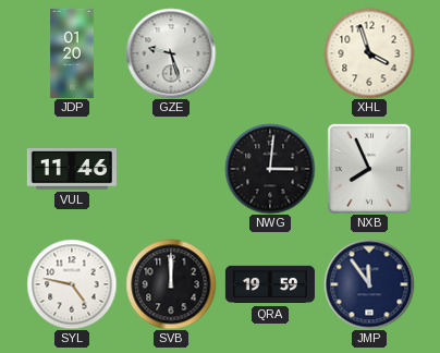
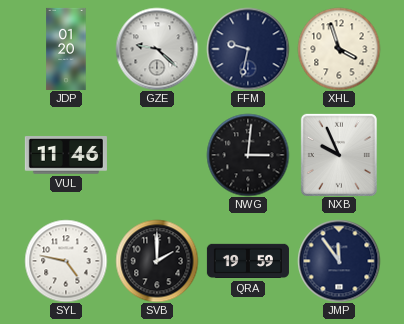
GZE: 9:27 -> 9:22 (157, 49)
FFM: none -> 9:32 (248, 49)
NXB: 7:56 -> 9:56 (339, 155)
SVB: 12:00 -> 2:00 (157, 261)
